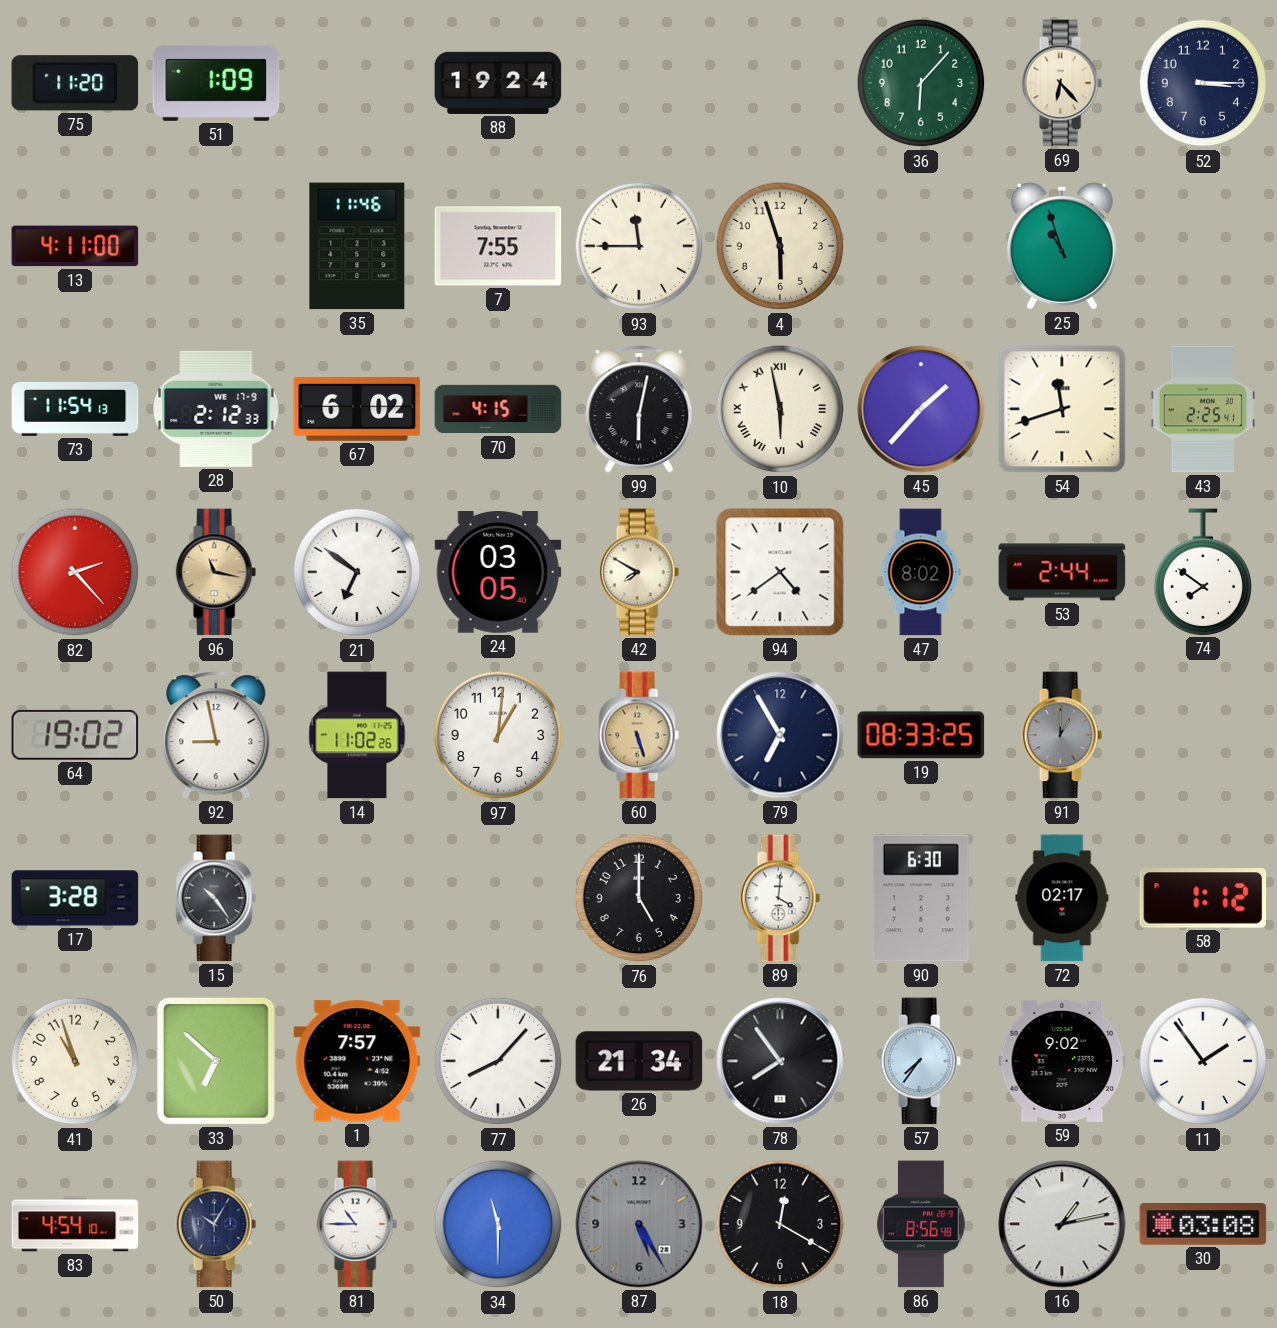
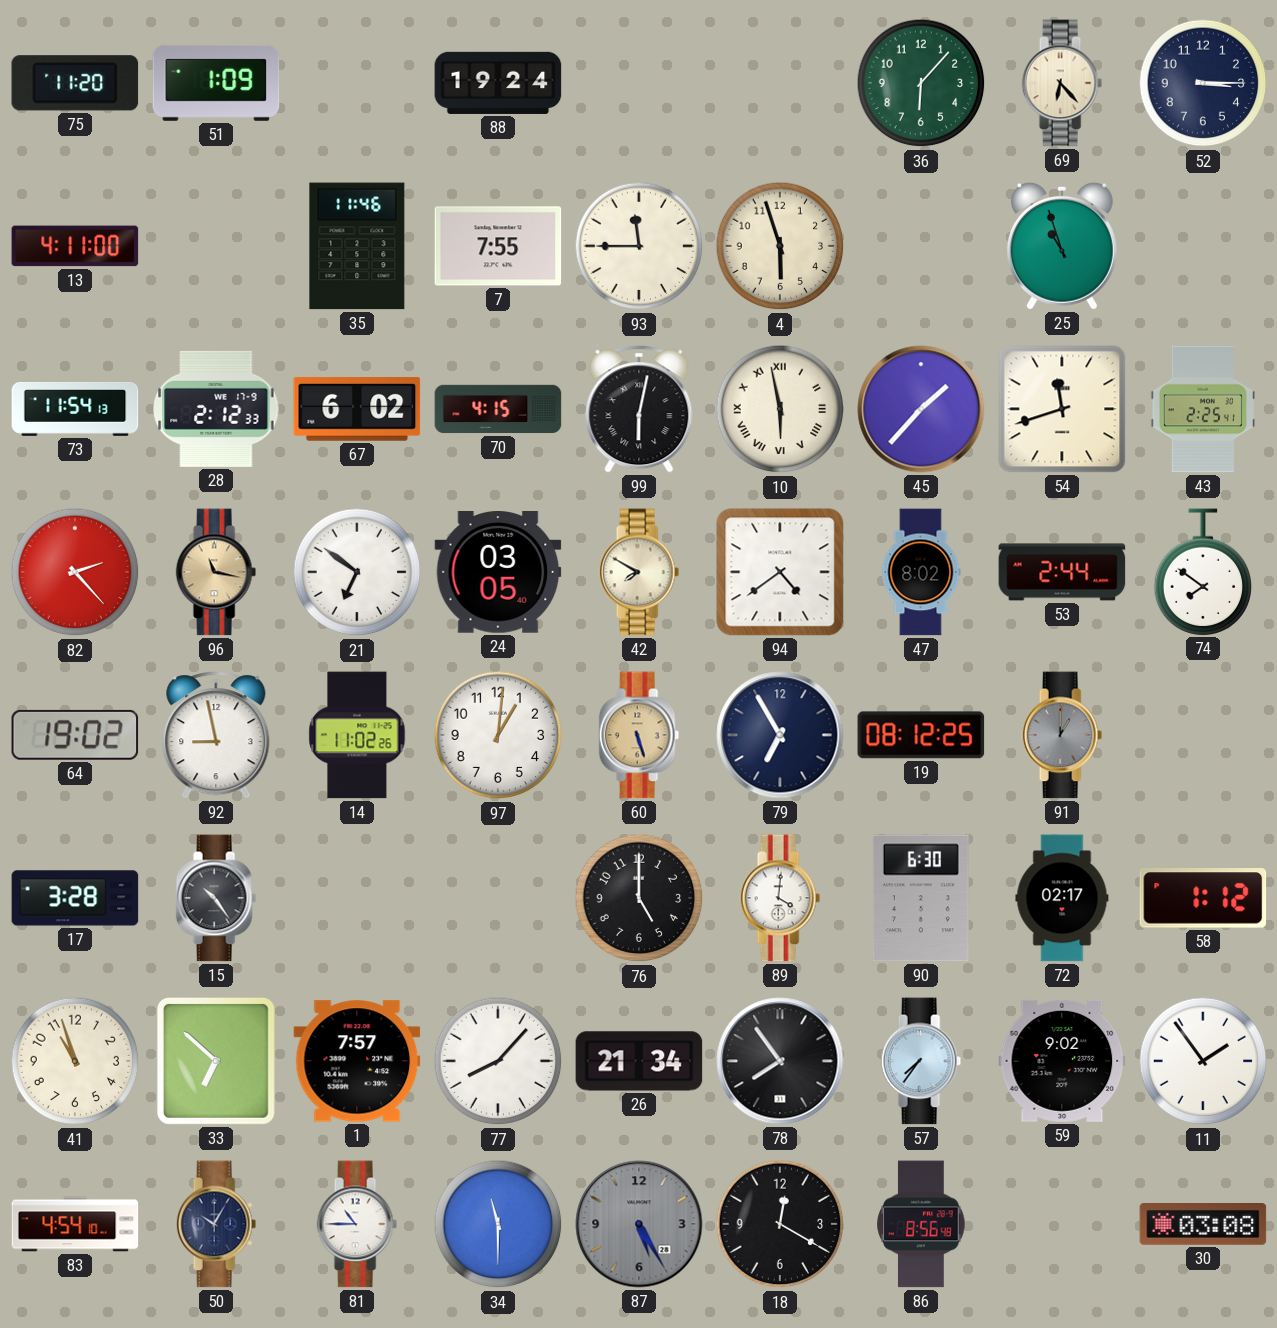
19: 08:33 -> 08:12 (921, 735)
16: 1:13 -> none (1062, 1224)
